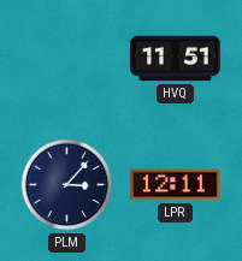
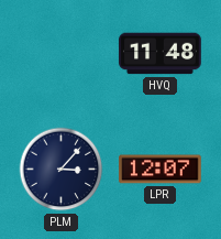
HVQ: 11:51 -> 11:48 (161, 54)
LPR: 12:11 -> 12:07 (161, 170)
